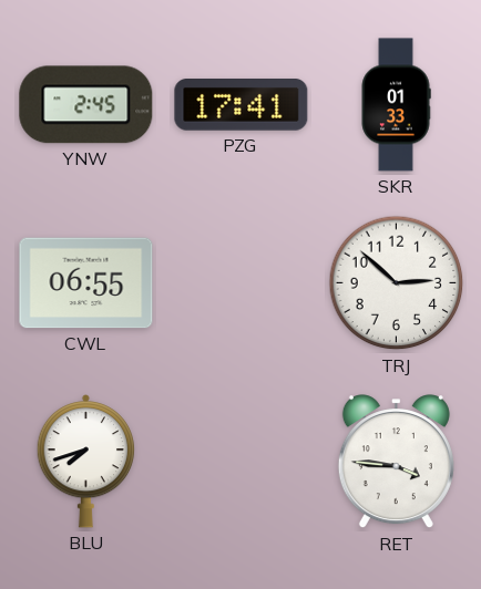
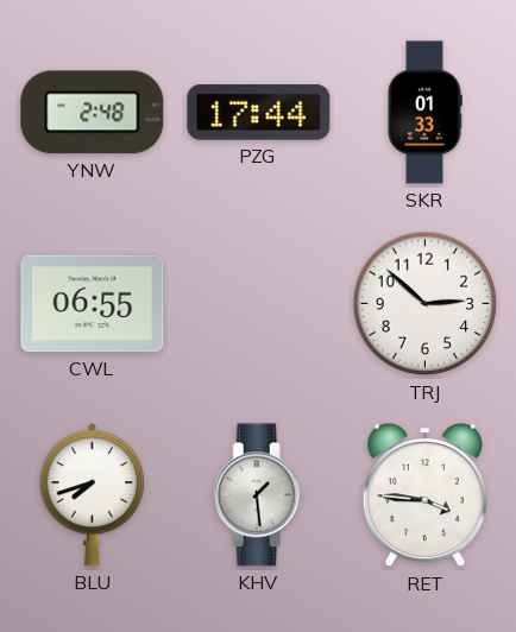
YNW: 2:45 -> 2:48 (93, 113)
PZG: 17:41 -> 17:44 (259, 113)
KHV: none -> 1:29 (258, 495)
